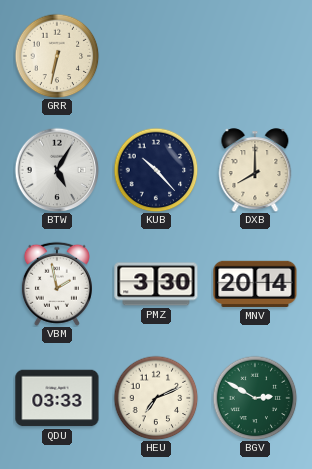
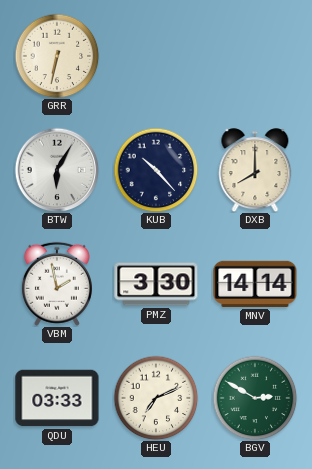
BTW: 5:05 -> 6:05 (57, 170)
MNV: 20:14 -> 14:14 (255, 284)
